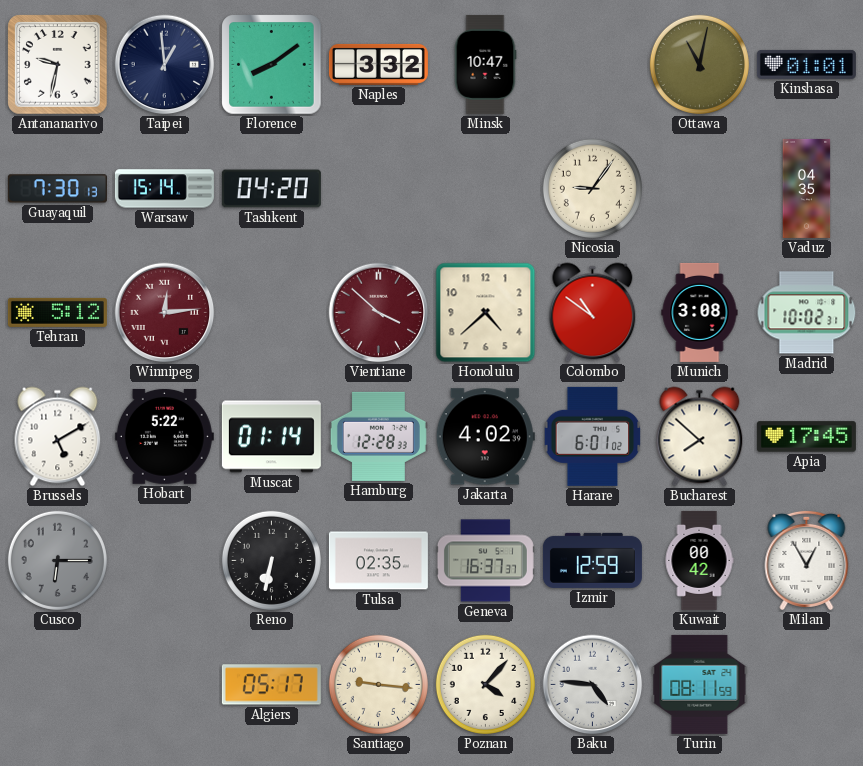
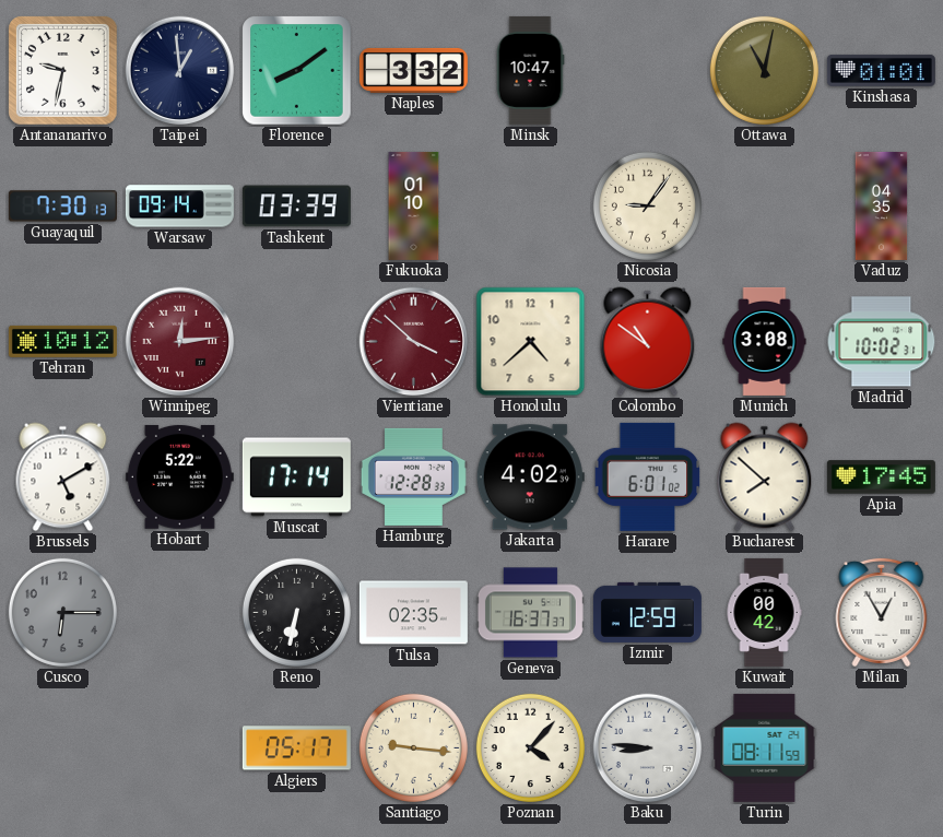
Warsaw: 15:14 -> 09:14 (179, 207)
Tashkent: 04:20 -> 03:39 (296, 207)
Fukuoka: none -> 01:10 (414, 205)
Tehran: 5:12 -> 10:12 (62, 341)
Muscat: 01:14 -> 17:14 (296, 478)
Baku: 4:46 -> 8:46 (648, 748)
